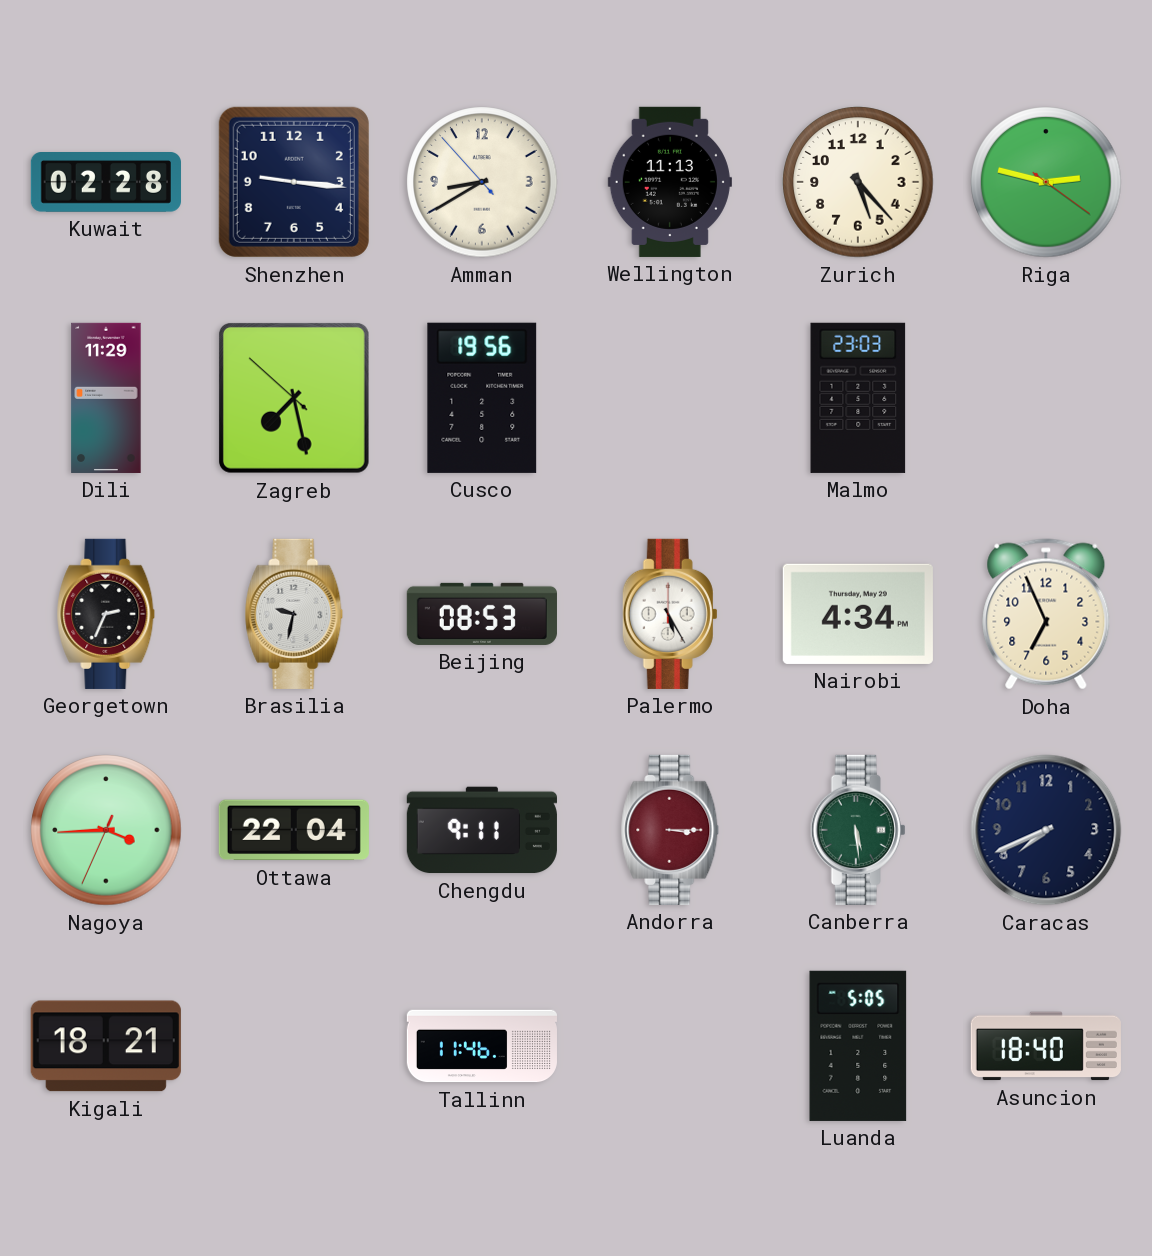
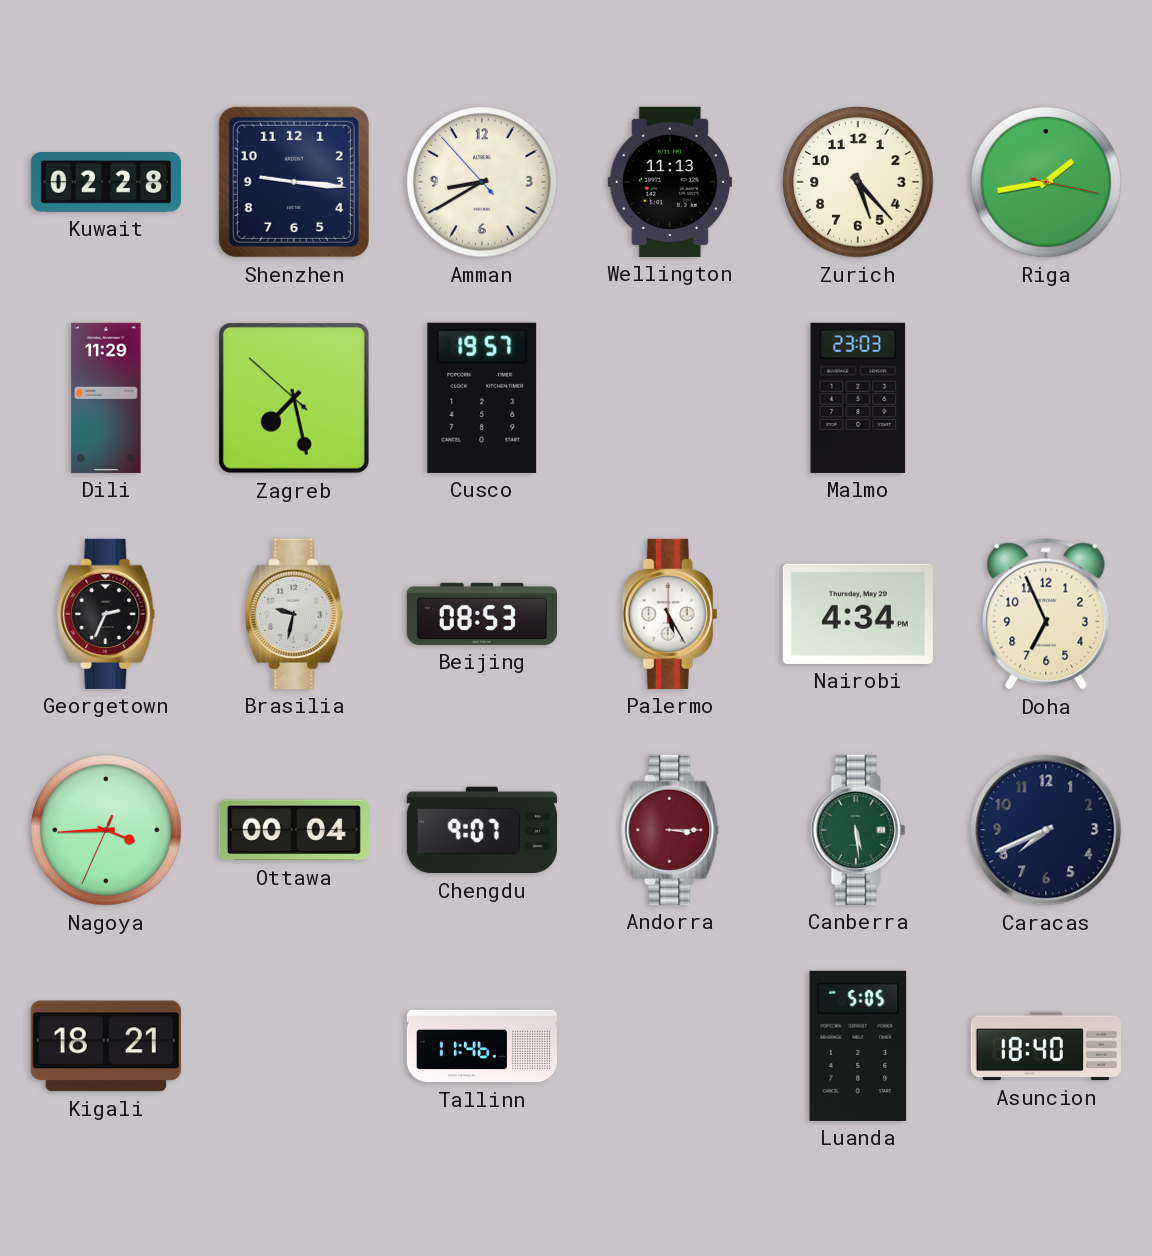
Riga: 2:47 -> 1:43 (1046, 182)
Cusco: 19:56 -> 19:57 (482, 398)
Ottawa: 22:04 -> 00:04 (294, 830)
Chengdu: 9:11 -> 9:07 (482, 830)
